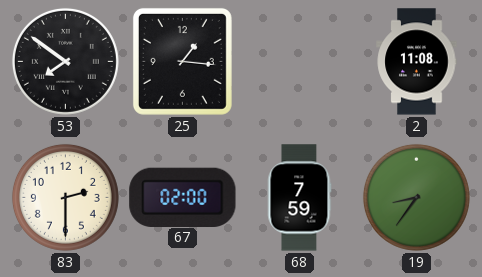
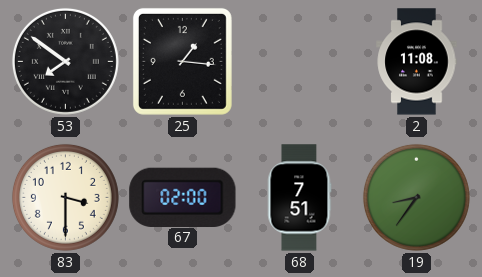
83: 2:30 -> 3:30 (65, 197)
68: 7:59 -> 7:51 (299, 198)
